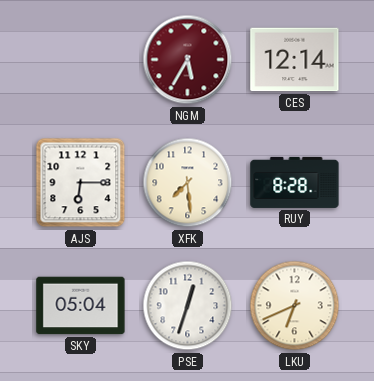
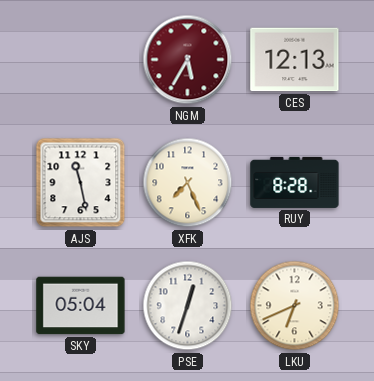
CES: 12:14 -> 12:13 (295, 60)
AJS: 6:15 -> 11:28 (81, 183)
XFK: 7:29 -> 7:26 (188, 183)
